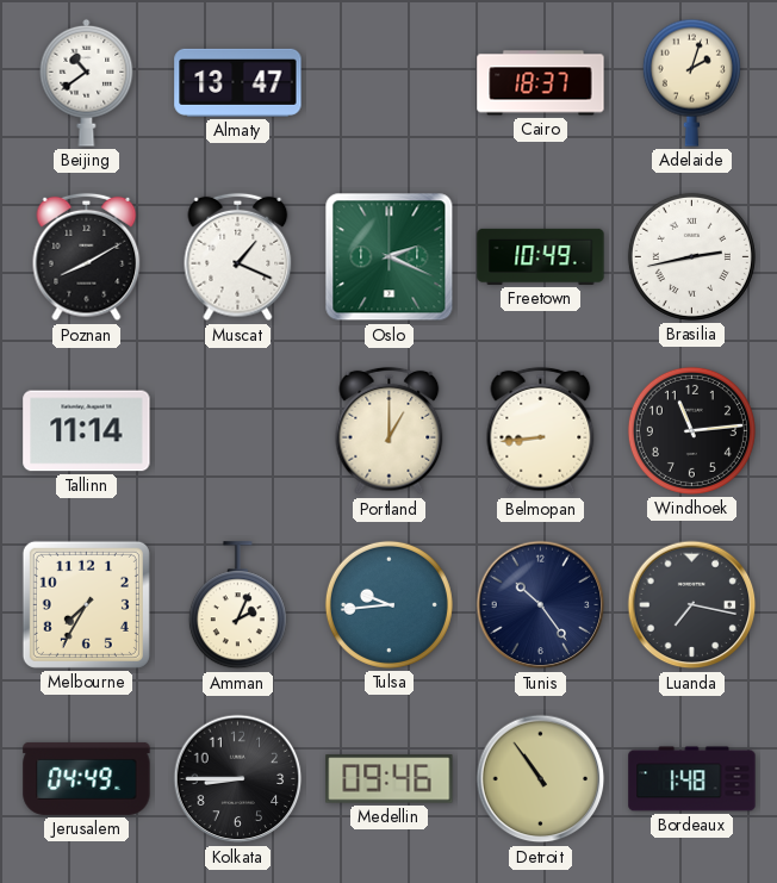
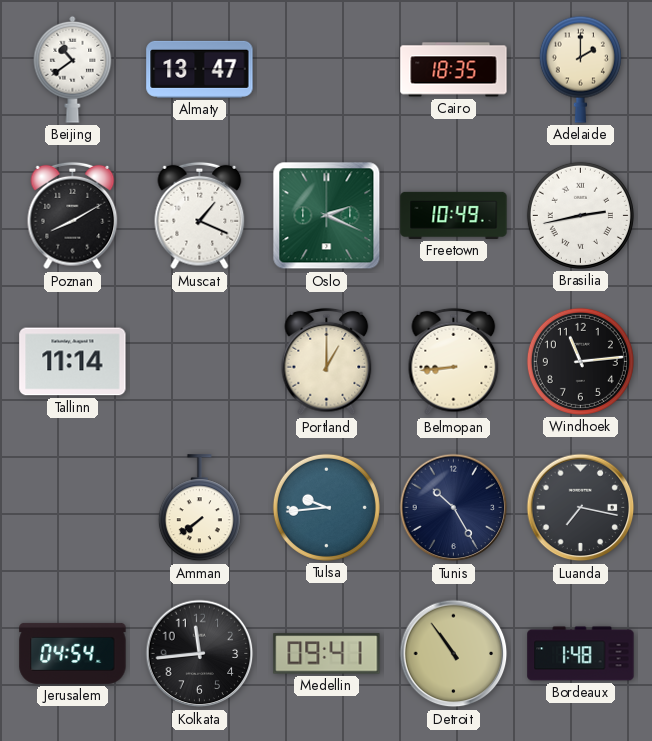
Cairo: 18:37 -> 18:35 (454, 70)
Adelaide: 2:03 -> 2:00 (580, 69)
Melbourne: 7:35 -> none (86, 604)
Amman: 2:04 -> 7:39 (199, 508)
Tunis: 10:24 -> 10:25 (454, 508)
Jerusalem: 04:49 -> 04:54 (73, 653)
Kolkata: 8:45 -> 11:44 (200, 654)
Medellin: 09:46 -> 09:41 (327, 654)
